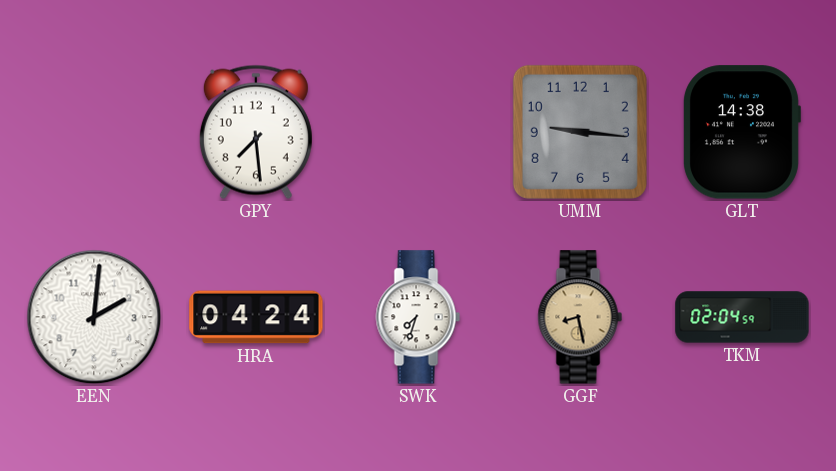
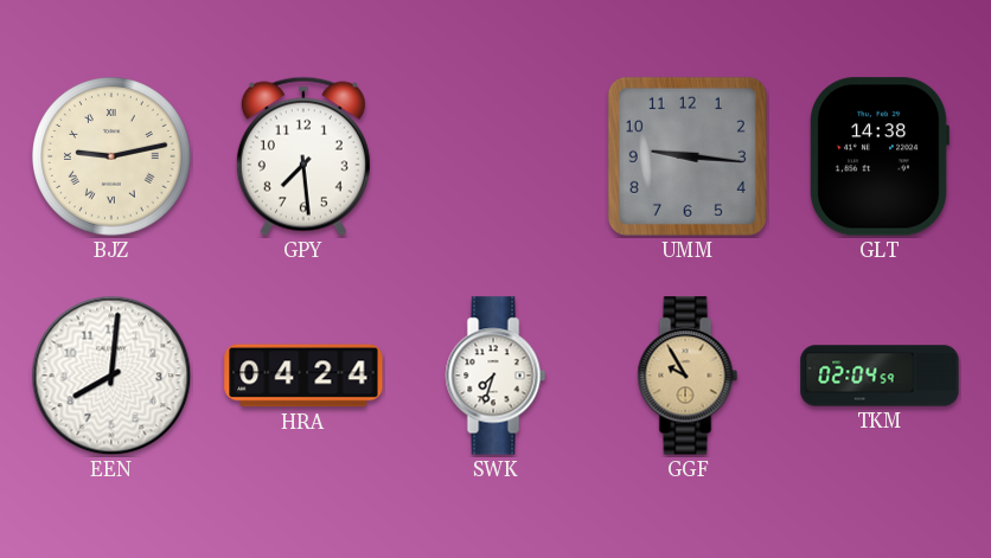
BJZ: none -> 9:13 (113, 158)
EEN: 2:01 -> 8:01 (111, 376)
GGF: 8:28 -> 9:55 (688, 376)
